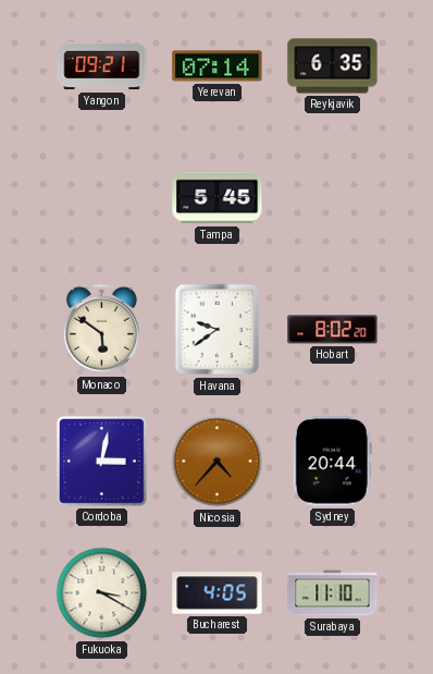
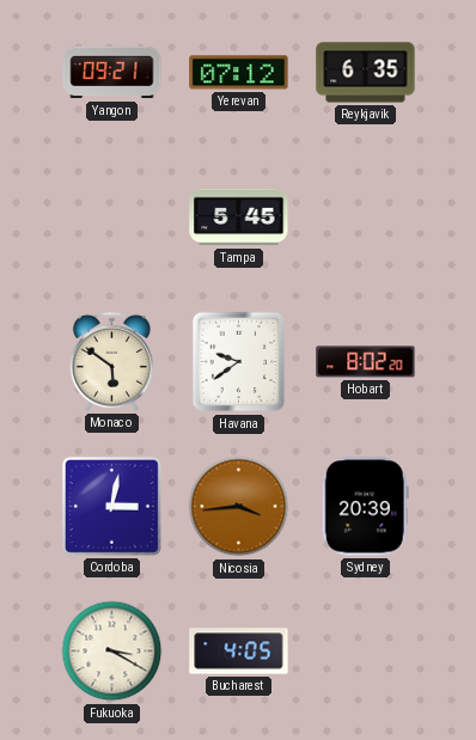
Yerevan: 07:14 -> 07:12 (239, 73)
Nicosia: 4:37 -> 3:44 (239, 507)
Sydney: 20:44 -> 20:39 (365, 507)
Surabaya: 11:10 -> none (333, 593)
